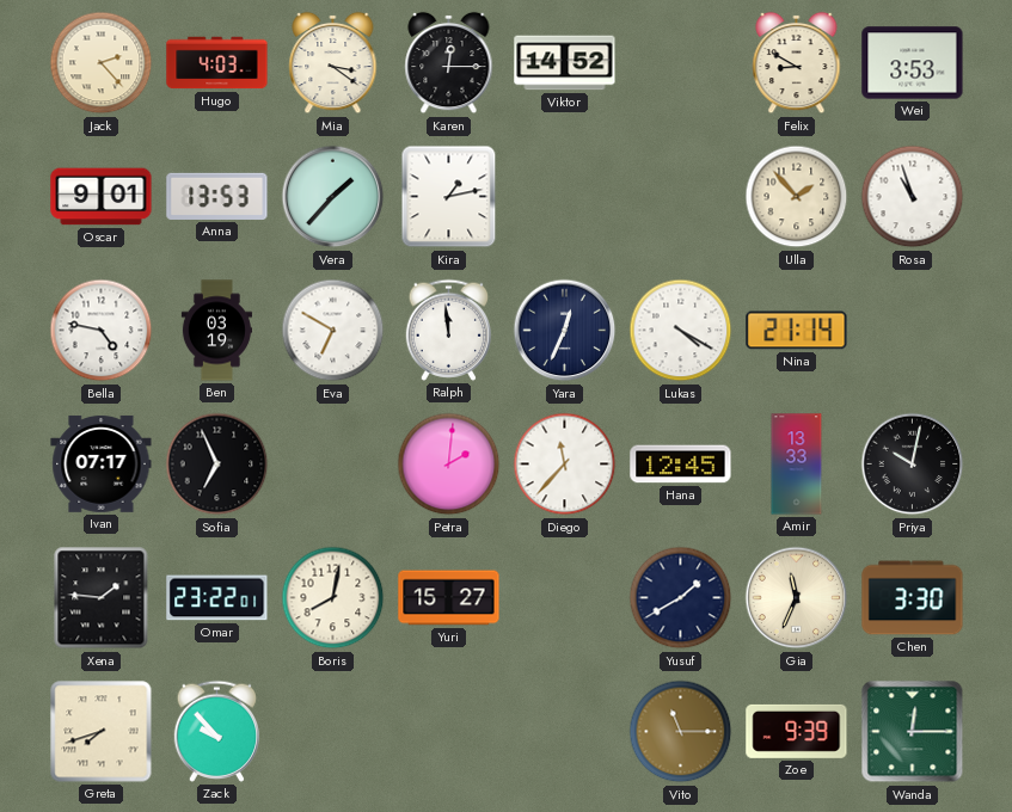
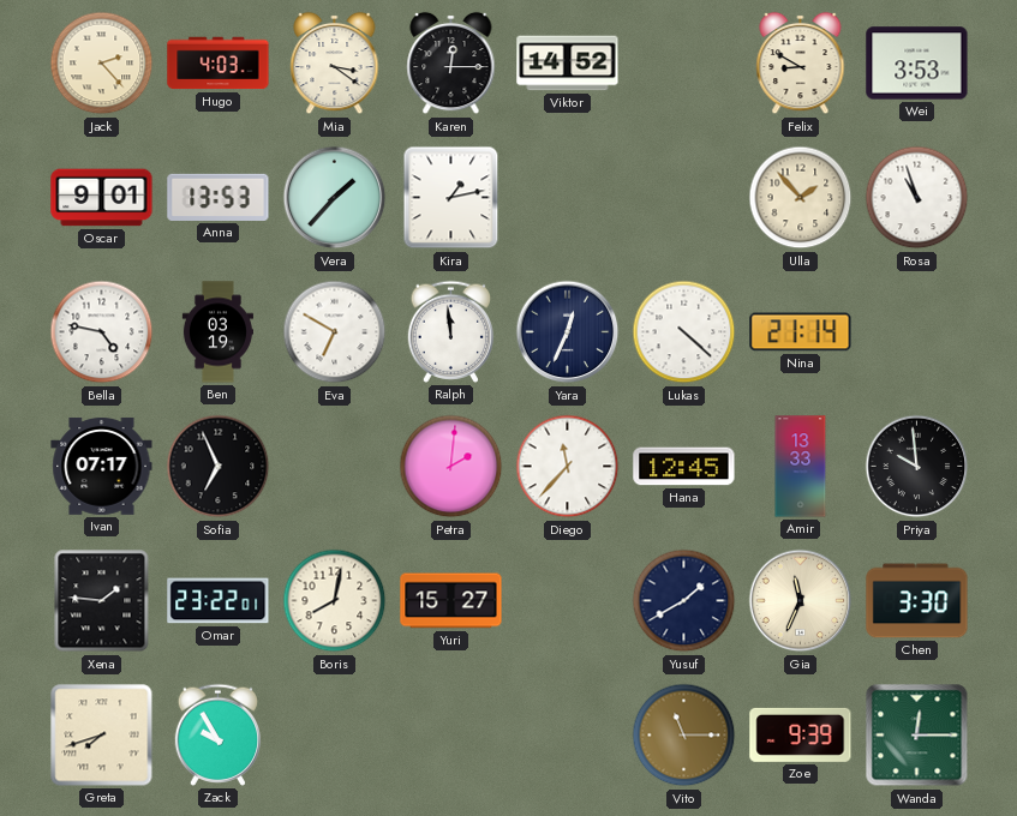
Lukas: 4:20 -> 4:22 (684, 332)
Priya: 10:02 -> 9:59 (917, 467)
Zack: 9:53 -> 9:55 (219, 734)
